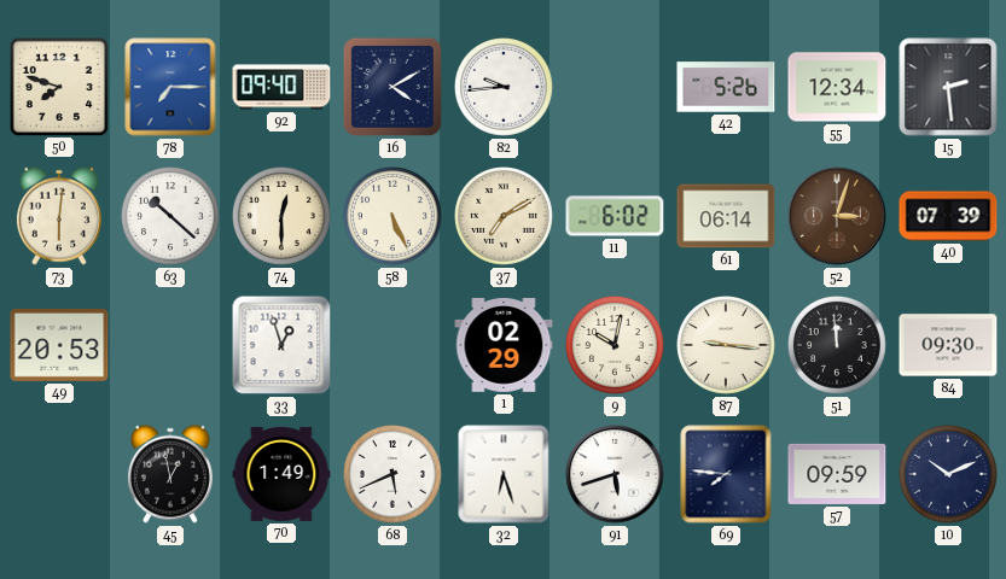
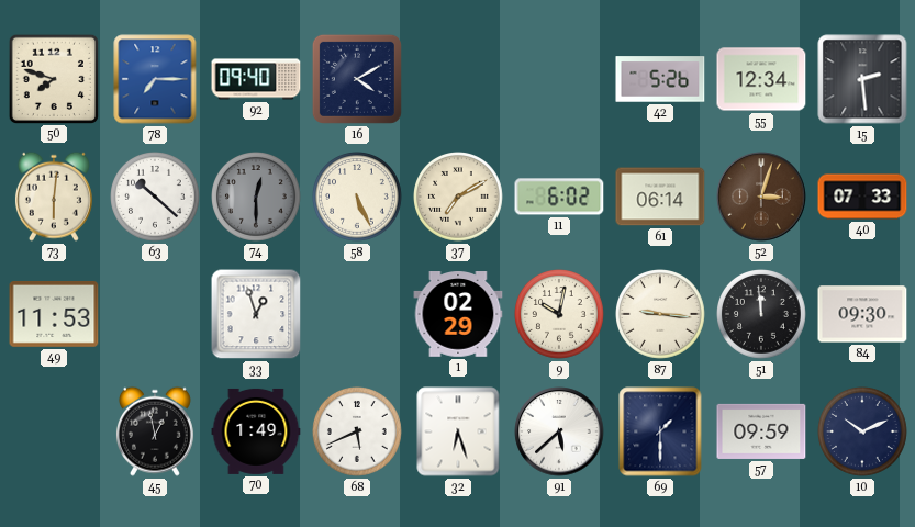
82: 9:44 -> none (505, 88)
74 dial: cream -> grey (257, 198)
40: 07:39 -> 07:33 (862, 197)
49: 20:53 -> 11:53 (54, 314)
91: 5:42 -> 5:38 (559, 431)
69: 7:46 -> 1:30 (660, 431)
